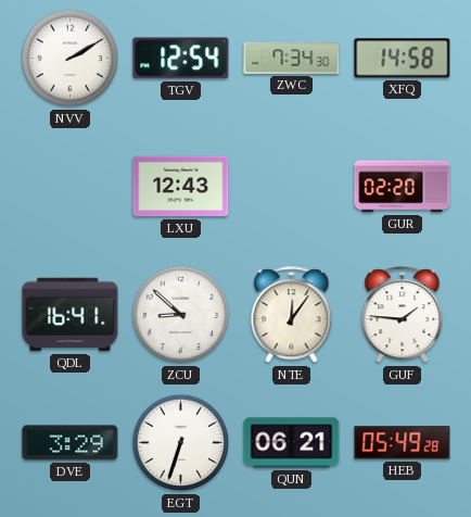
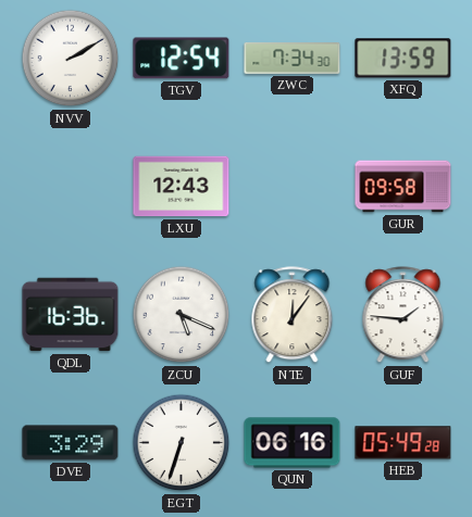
XFQ: 14:58 -> 13:59 (403, 59)
GUR: 02:20 -> 09:58 (403, 187)
QDL: 16:41 -> 16:36 (71, 315)
ZCU: 8:52 -> 5:19 (182, 315)
QUN: 06:21 -> 06:16 (293, 443)
